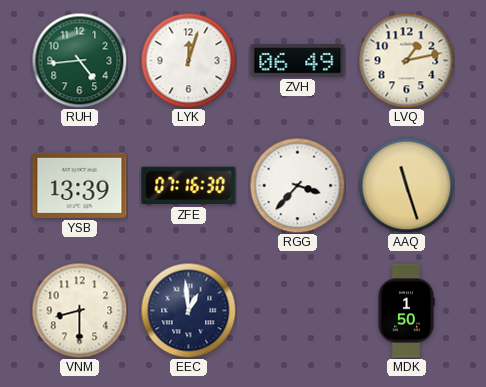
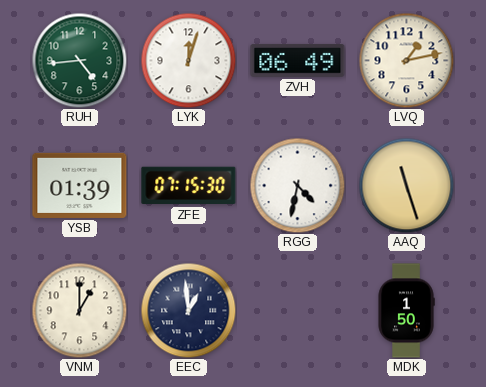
YSB: 13:39 -> 01:39 (80, 185)
ZFE: 07:16 -> 07:15 (189, 186)
RGG: 3:37 -> 4:32 (297, 185)
VNM: 8:30 -> 1:00 (79, 310)
